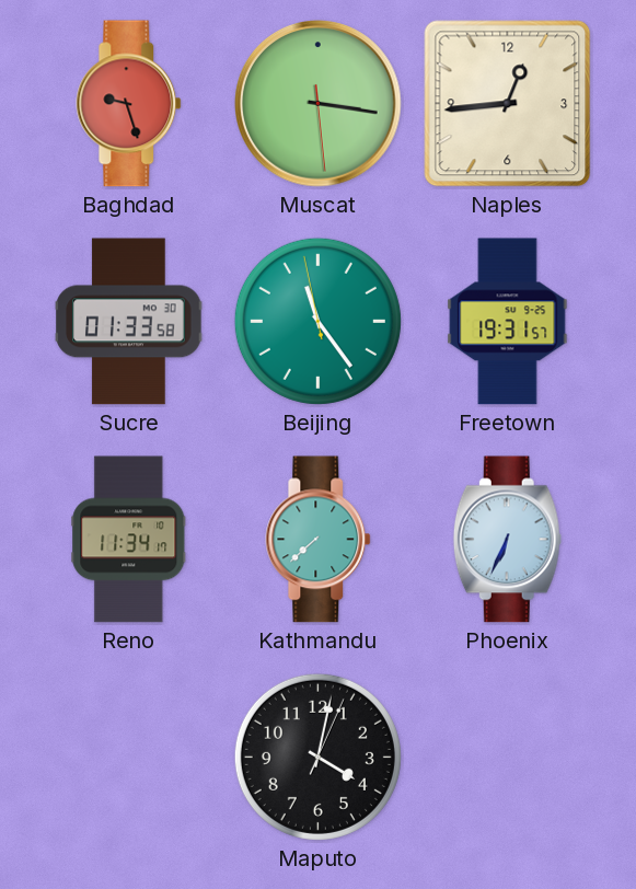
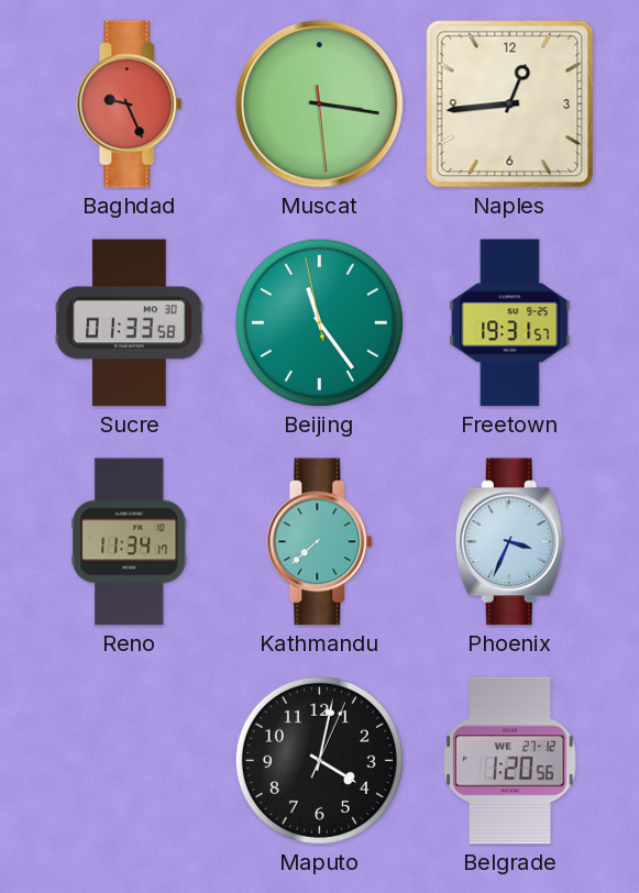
Baghdad: 9:27 -> 9:26 (130, 104)
Phoenix: 6:34 -> 3:34 (509, 542)
Belgrade: none -> 1:20 (510, 761)
